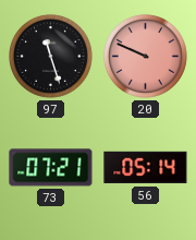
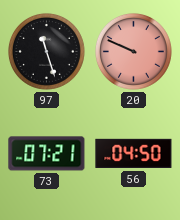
56: 05:14 -> 04:50 (134, 154)
